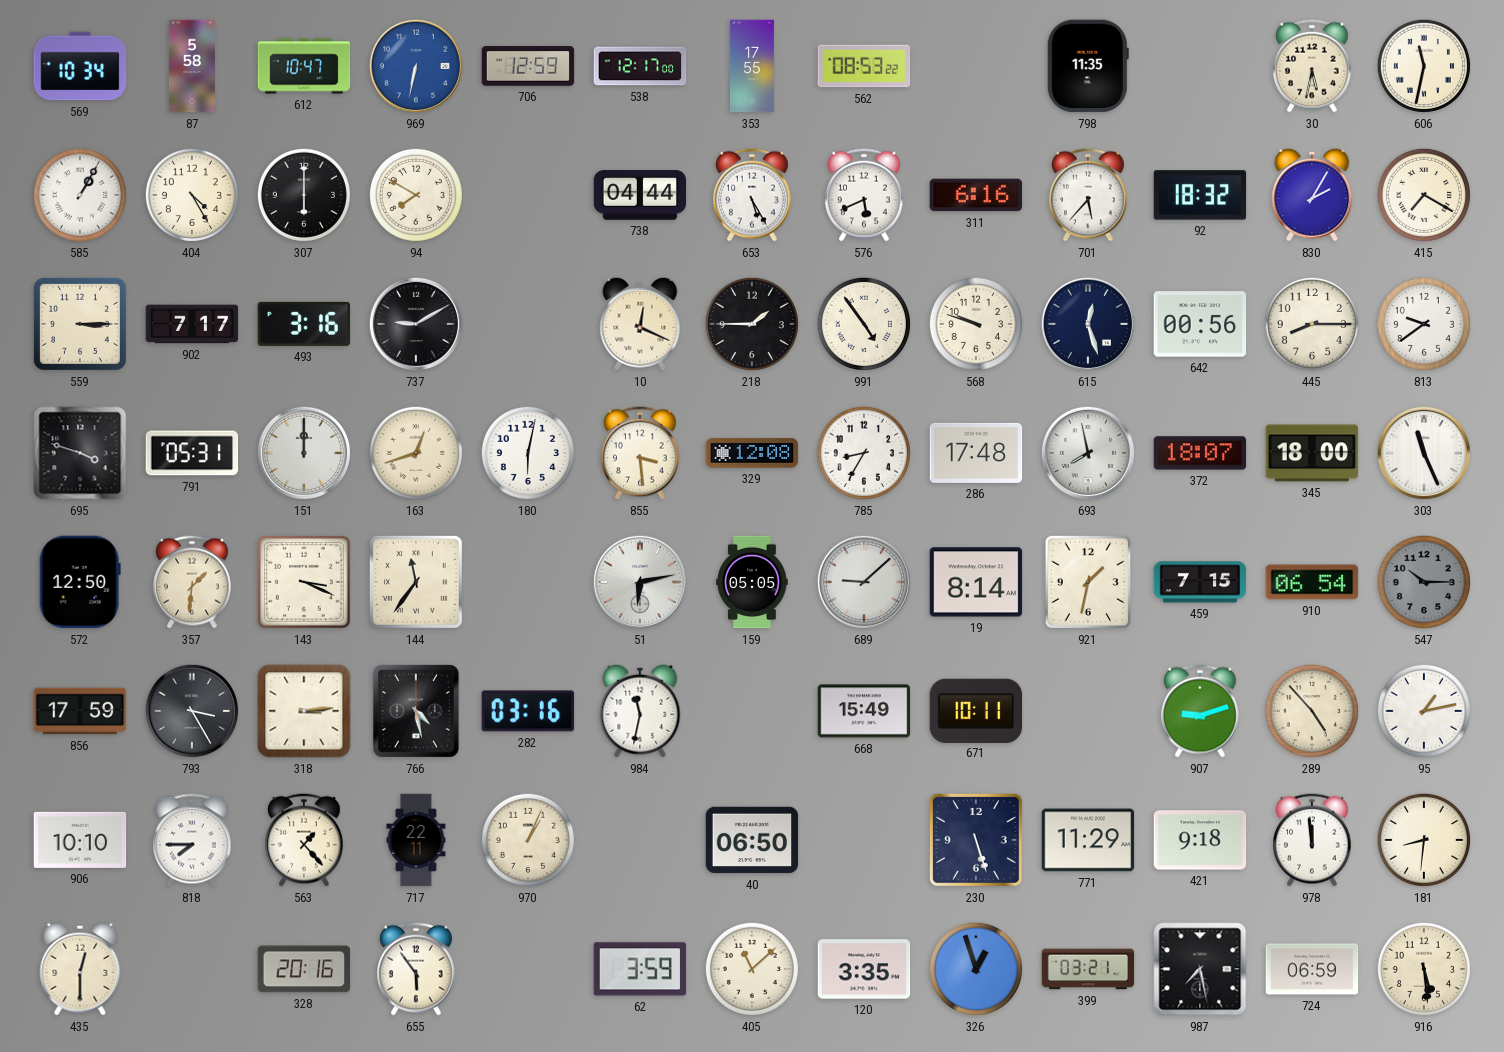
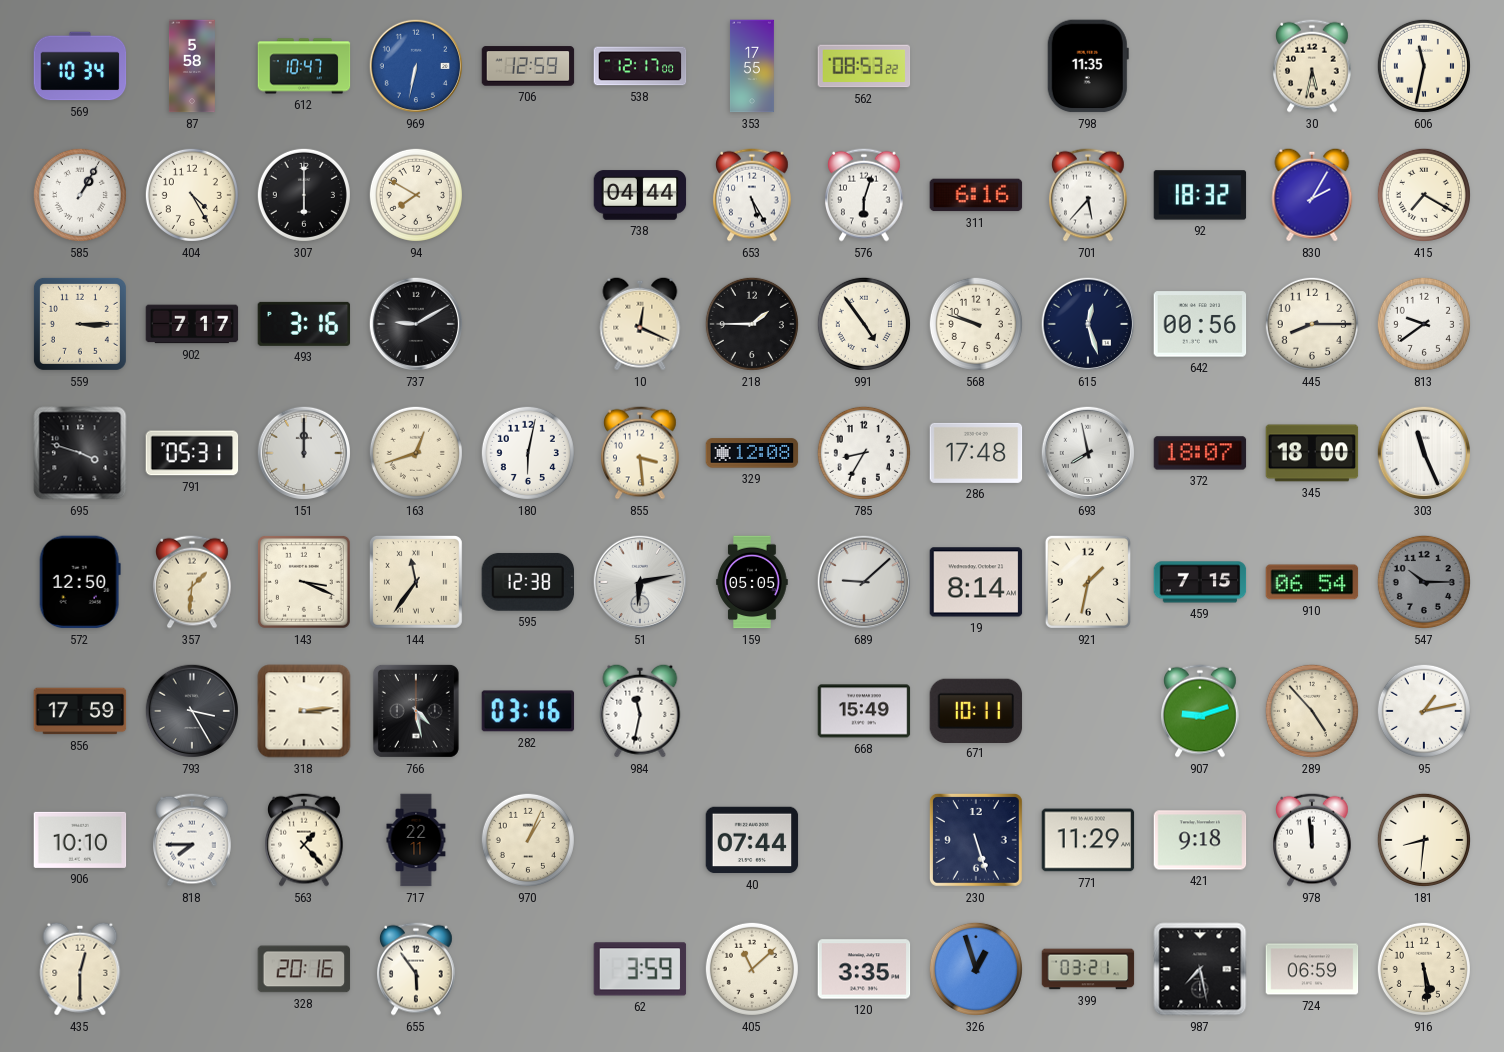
576: 5:41 -> 6:03 (865, 195)
595: none -> 12:38 (527, 582)
40: 06:50 -> 07:44 (752, 840)
